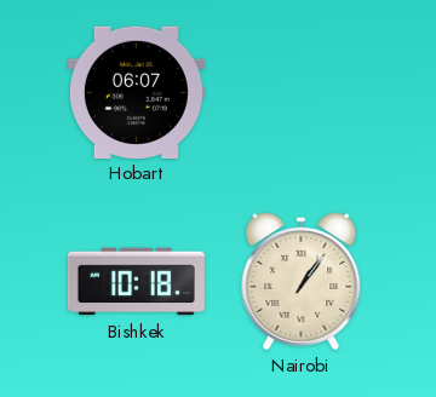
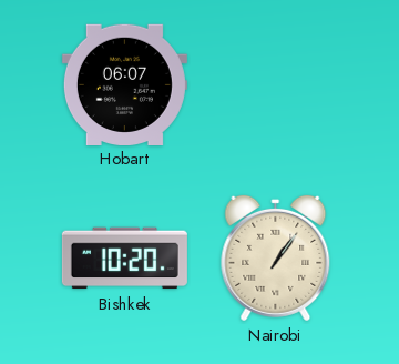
Bishkek: 10:18 -> 10:20 (124, 259)
